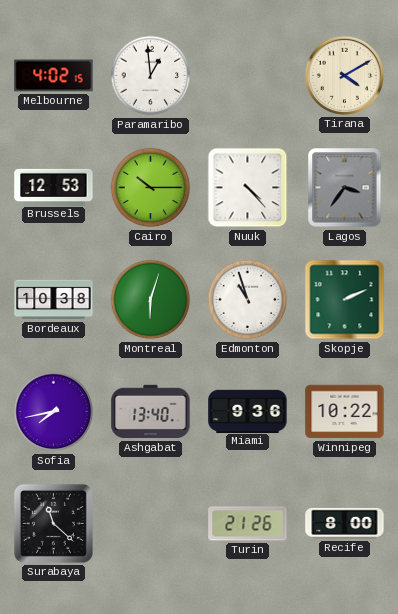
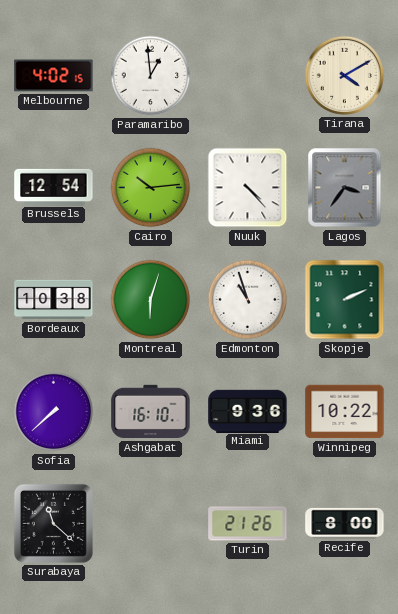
Brussels: 12:53 -> 12:54 (54, 187)
Cairo: 10:15 -> 10:14 (151, 188)
Sofia: 7:43 -> 7:38 (54, 412)
Ashgabat: 13:40 -> 16:10 (151, 412)
